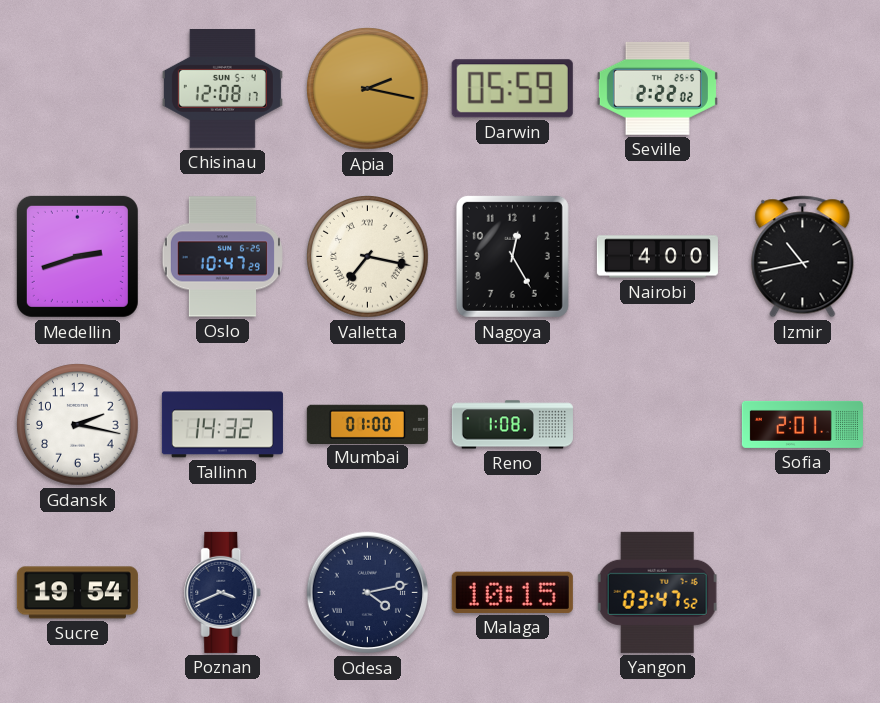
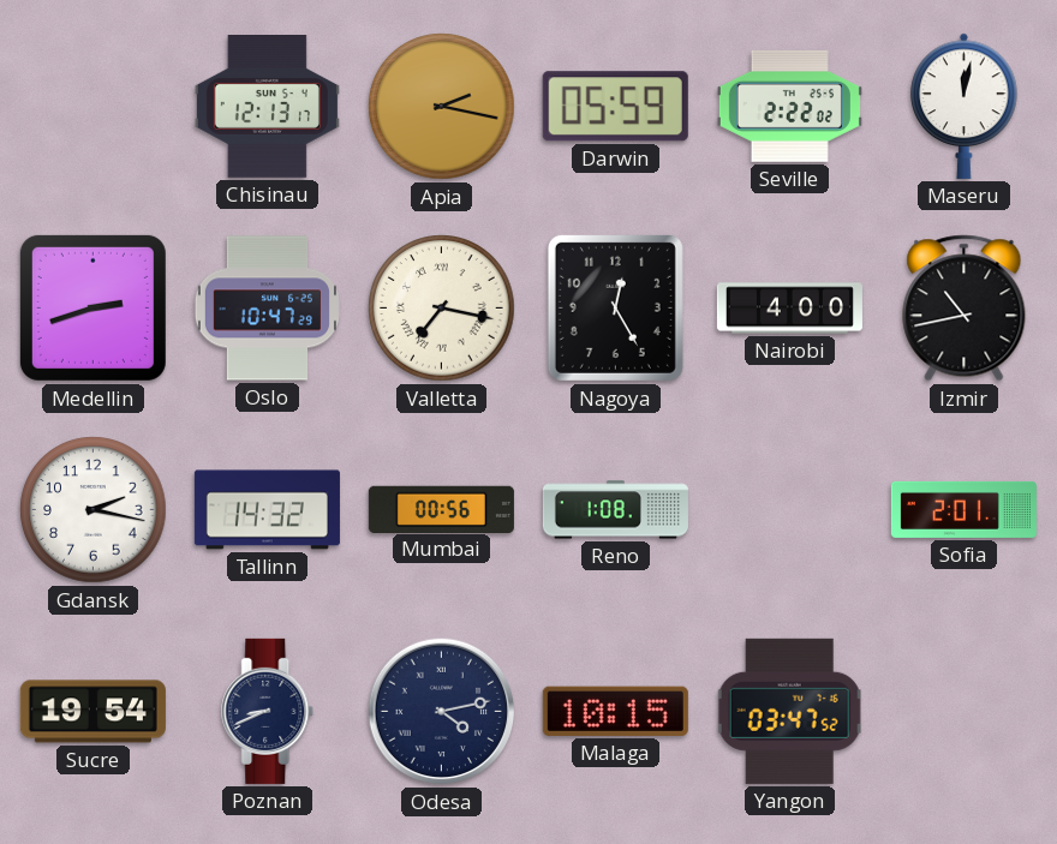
Chisinau: 12:08 -> 12:13 (267, 107)
Maseru: none -> 12:02 (965, 106)
Mumbai: 01:00 -> 00:56 (441, 509)
Poznan: 3:41 -> 8:41 (268, 711)
